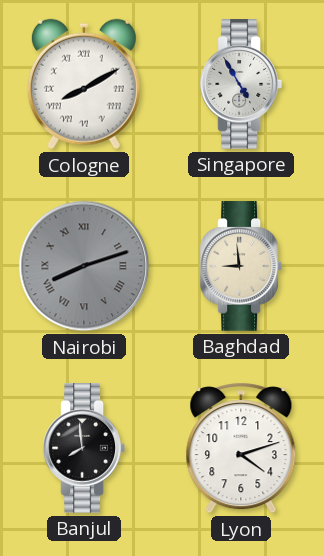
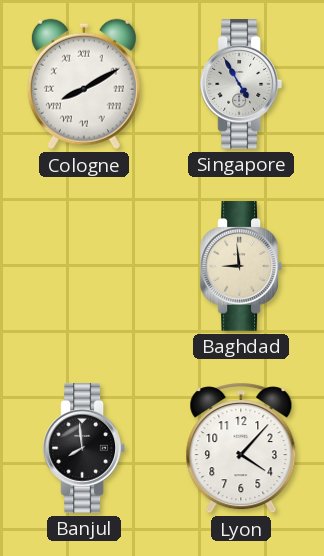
Nairobi: 8:12 -> none (84, 266)
Lyon: 4:12 -> 4:07 (241, 448)
